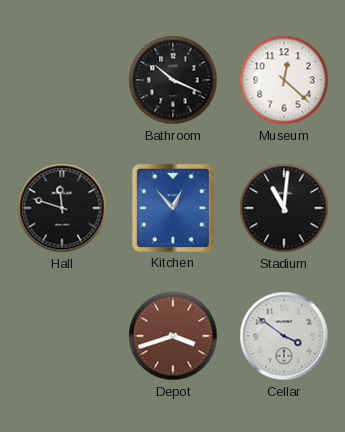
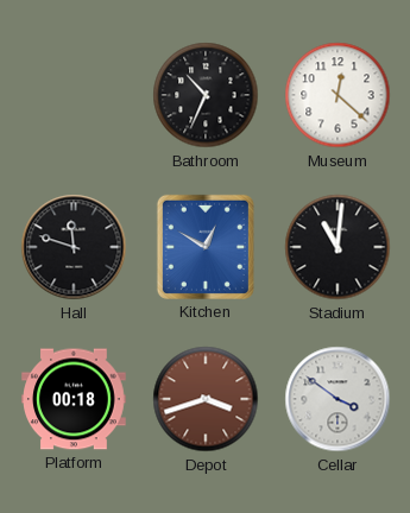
Bathroom: 10:19 -> 10:34 (206, 95)
Kitchen: 12:53 -> 12:50 (206, 247)
Platform: none -> 00:18 (74, 399)
